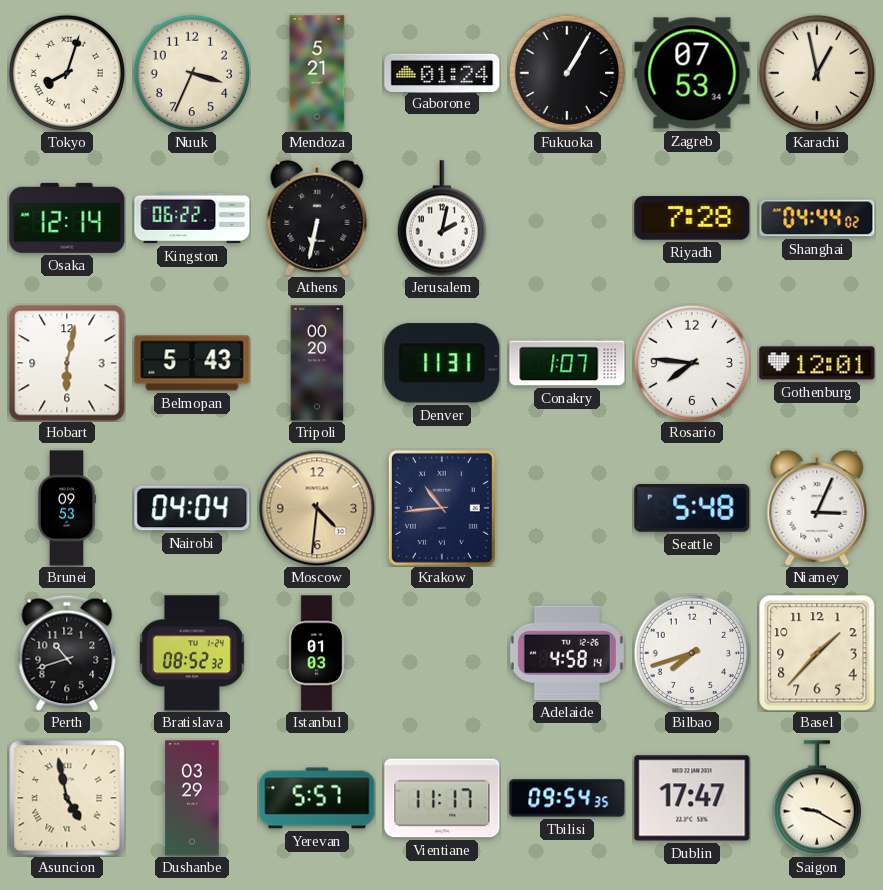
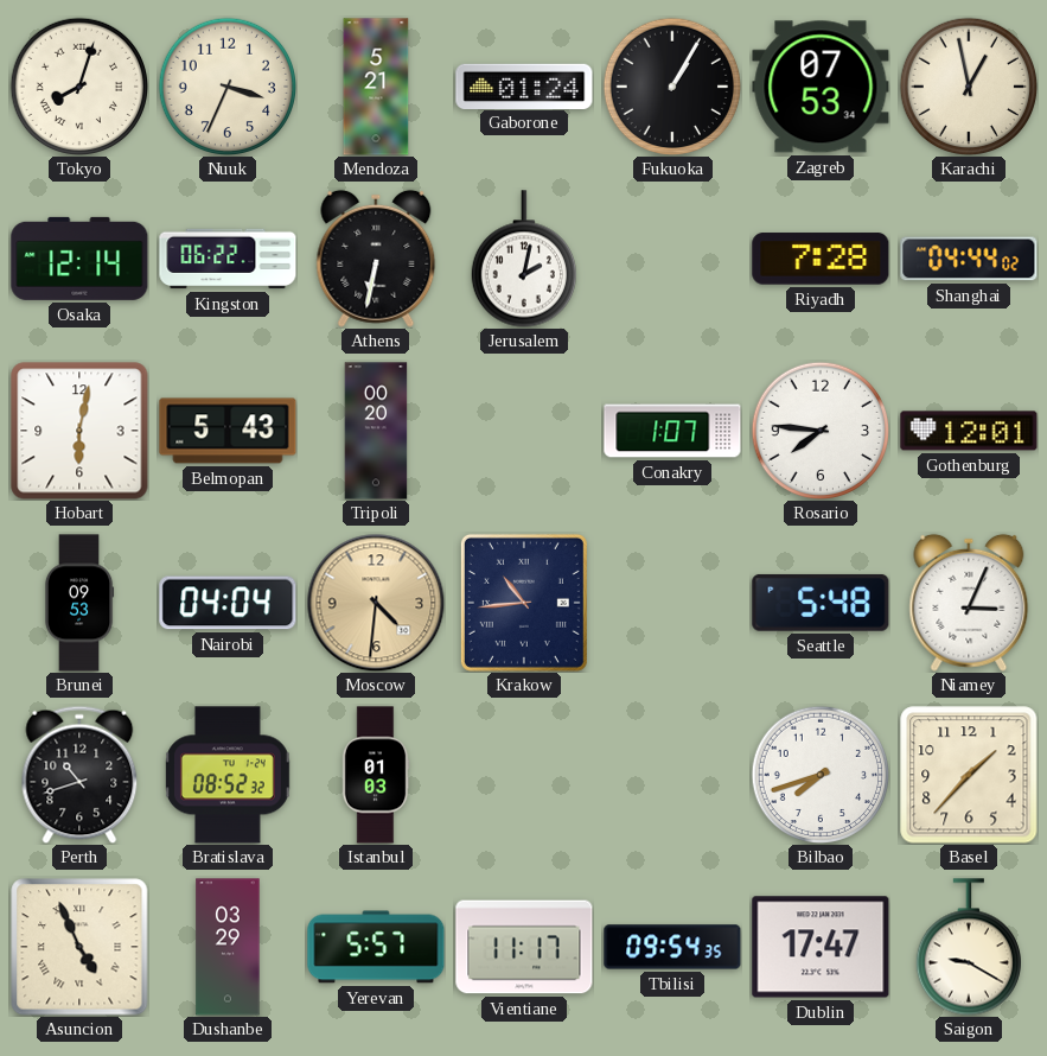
Denver: 11:31 -> none (442, 363)
Adelaide: 4:58 -> none (567, 653)
Asuncion: 4:58 -> 4:56 (79, 947)
